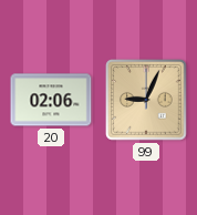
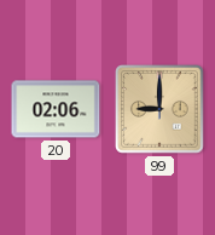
99: 9:04 -> 9:00 (159, 109)
